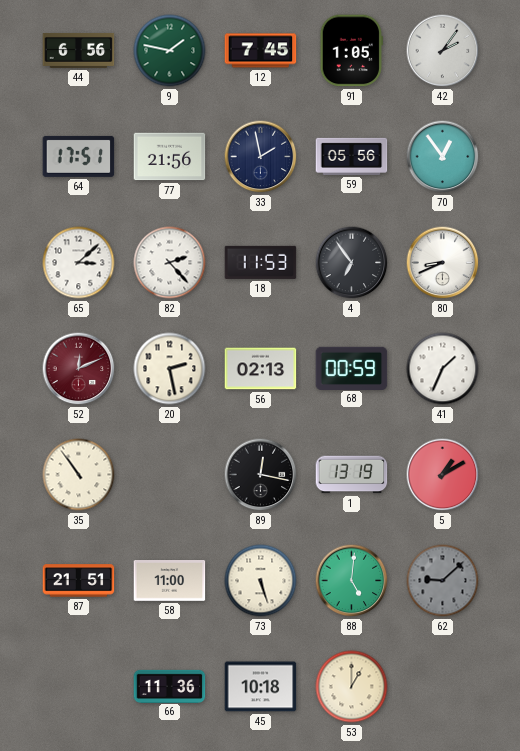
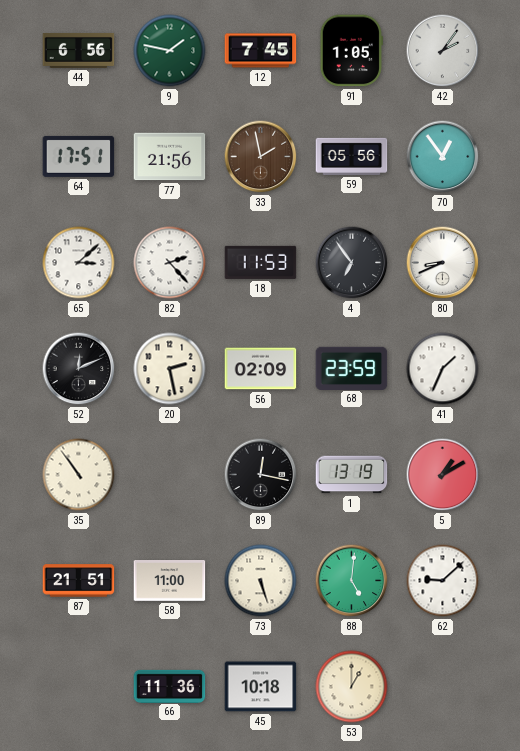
33 dial: navy -> brown (261, 157)
52 dial: burgundy -> black (79, 369)
56: 02:13 -> 02:09 (261, 369)
68: 00:59 -> 23:59 (352, 368)
62 dial: grey -> white (443, 581)
